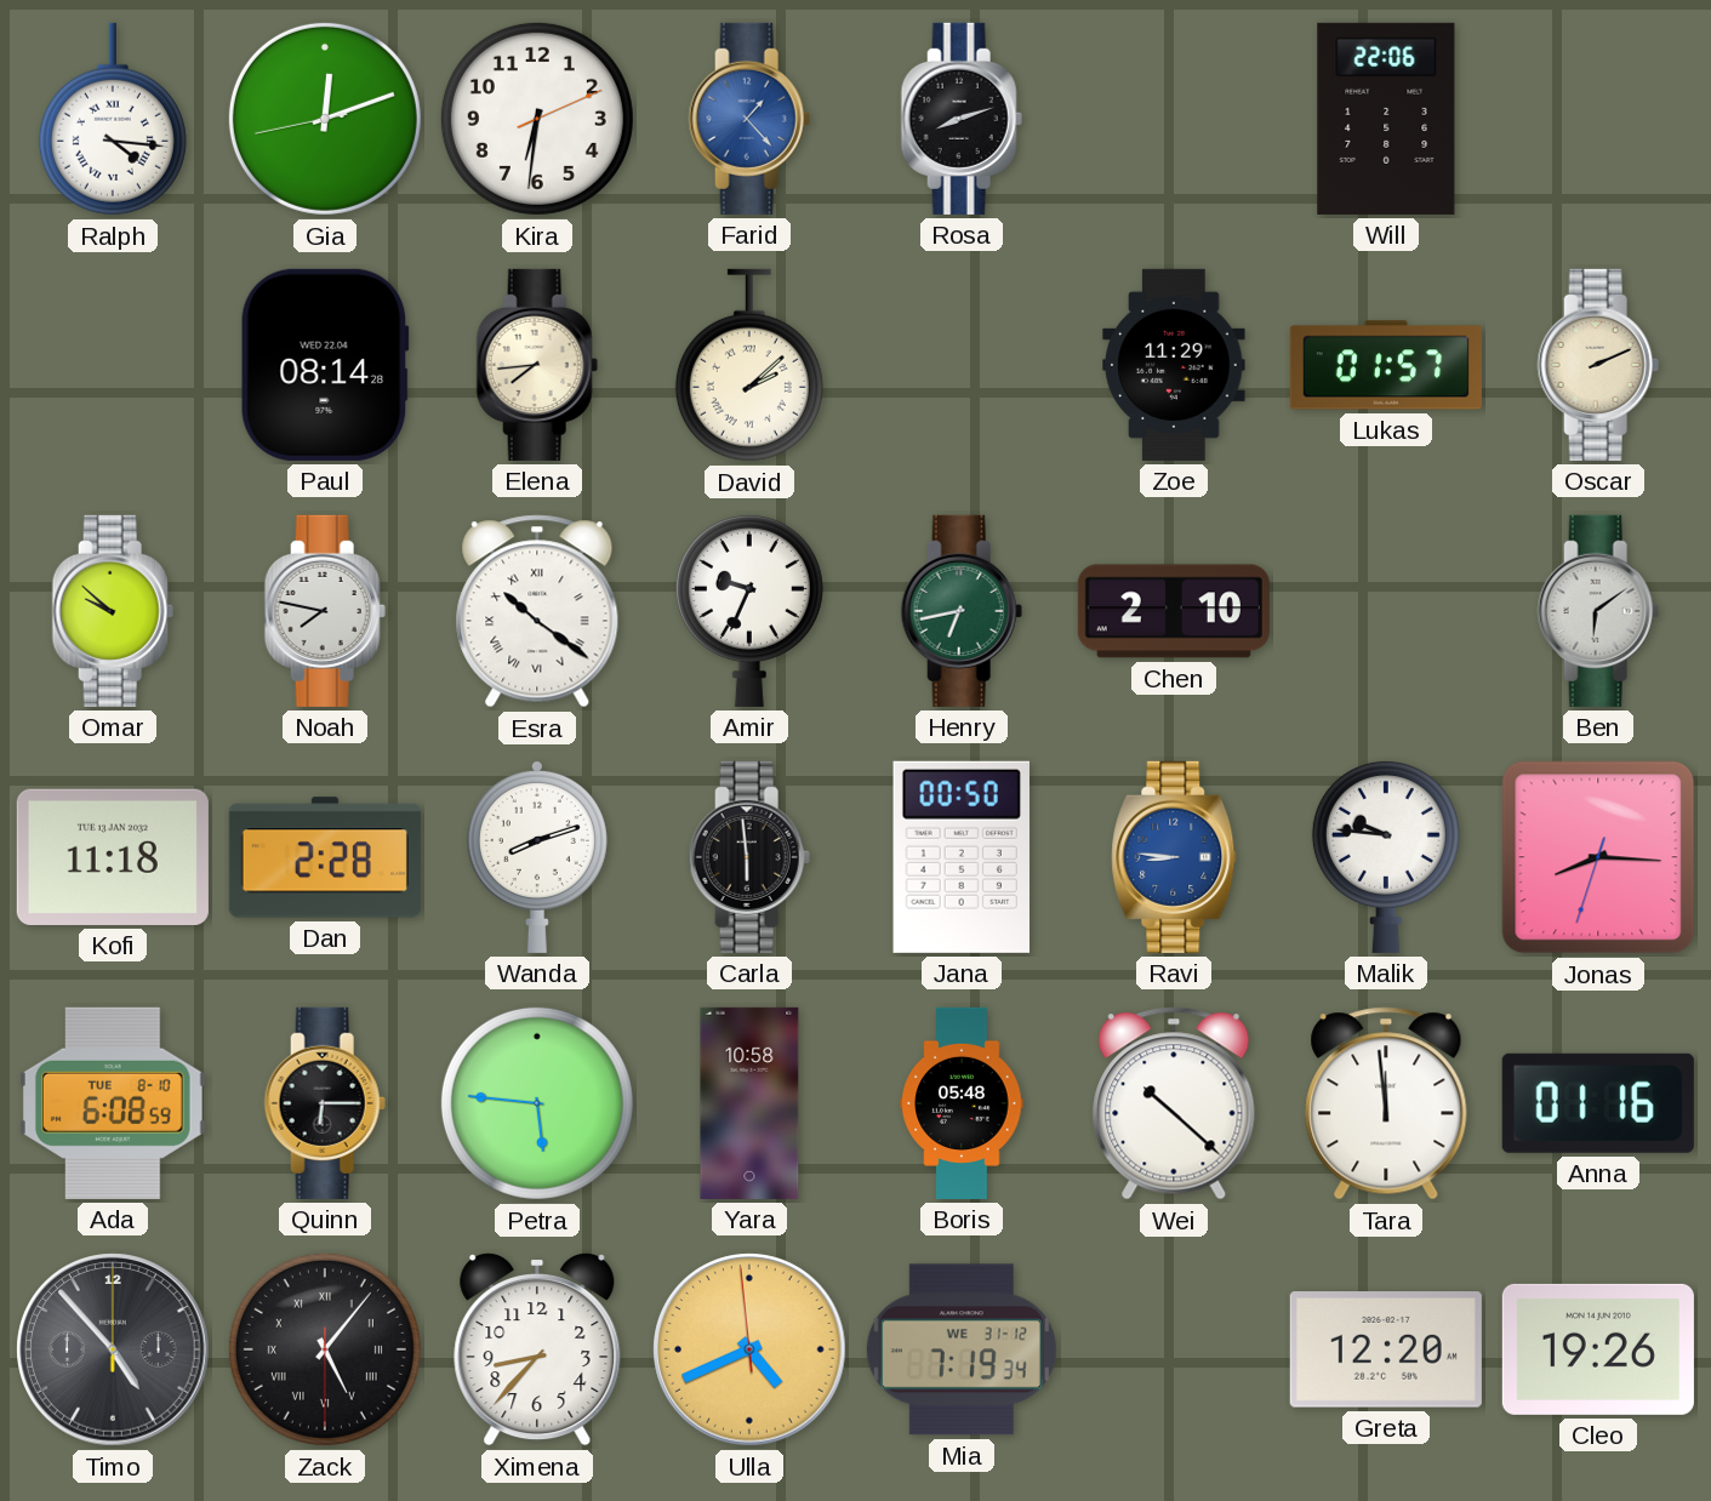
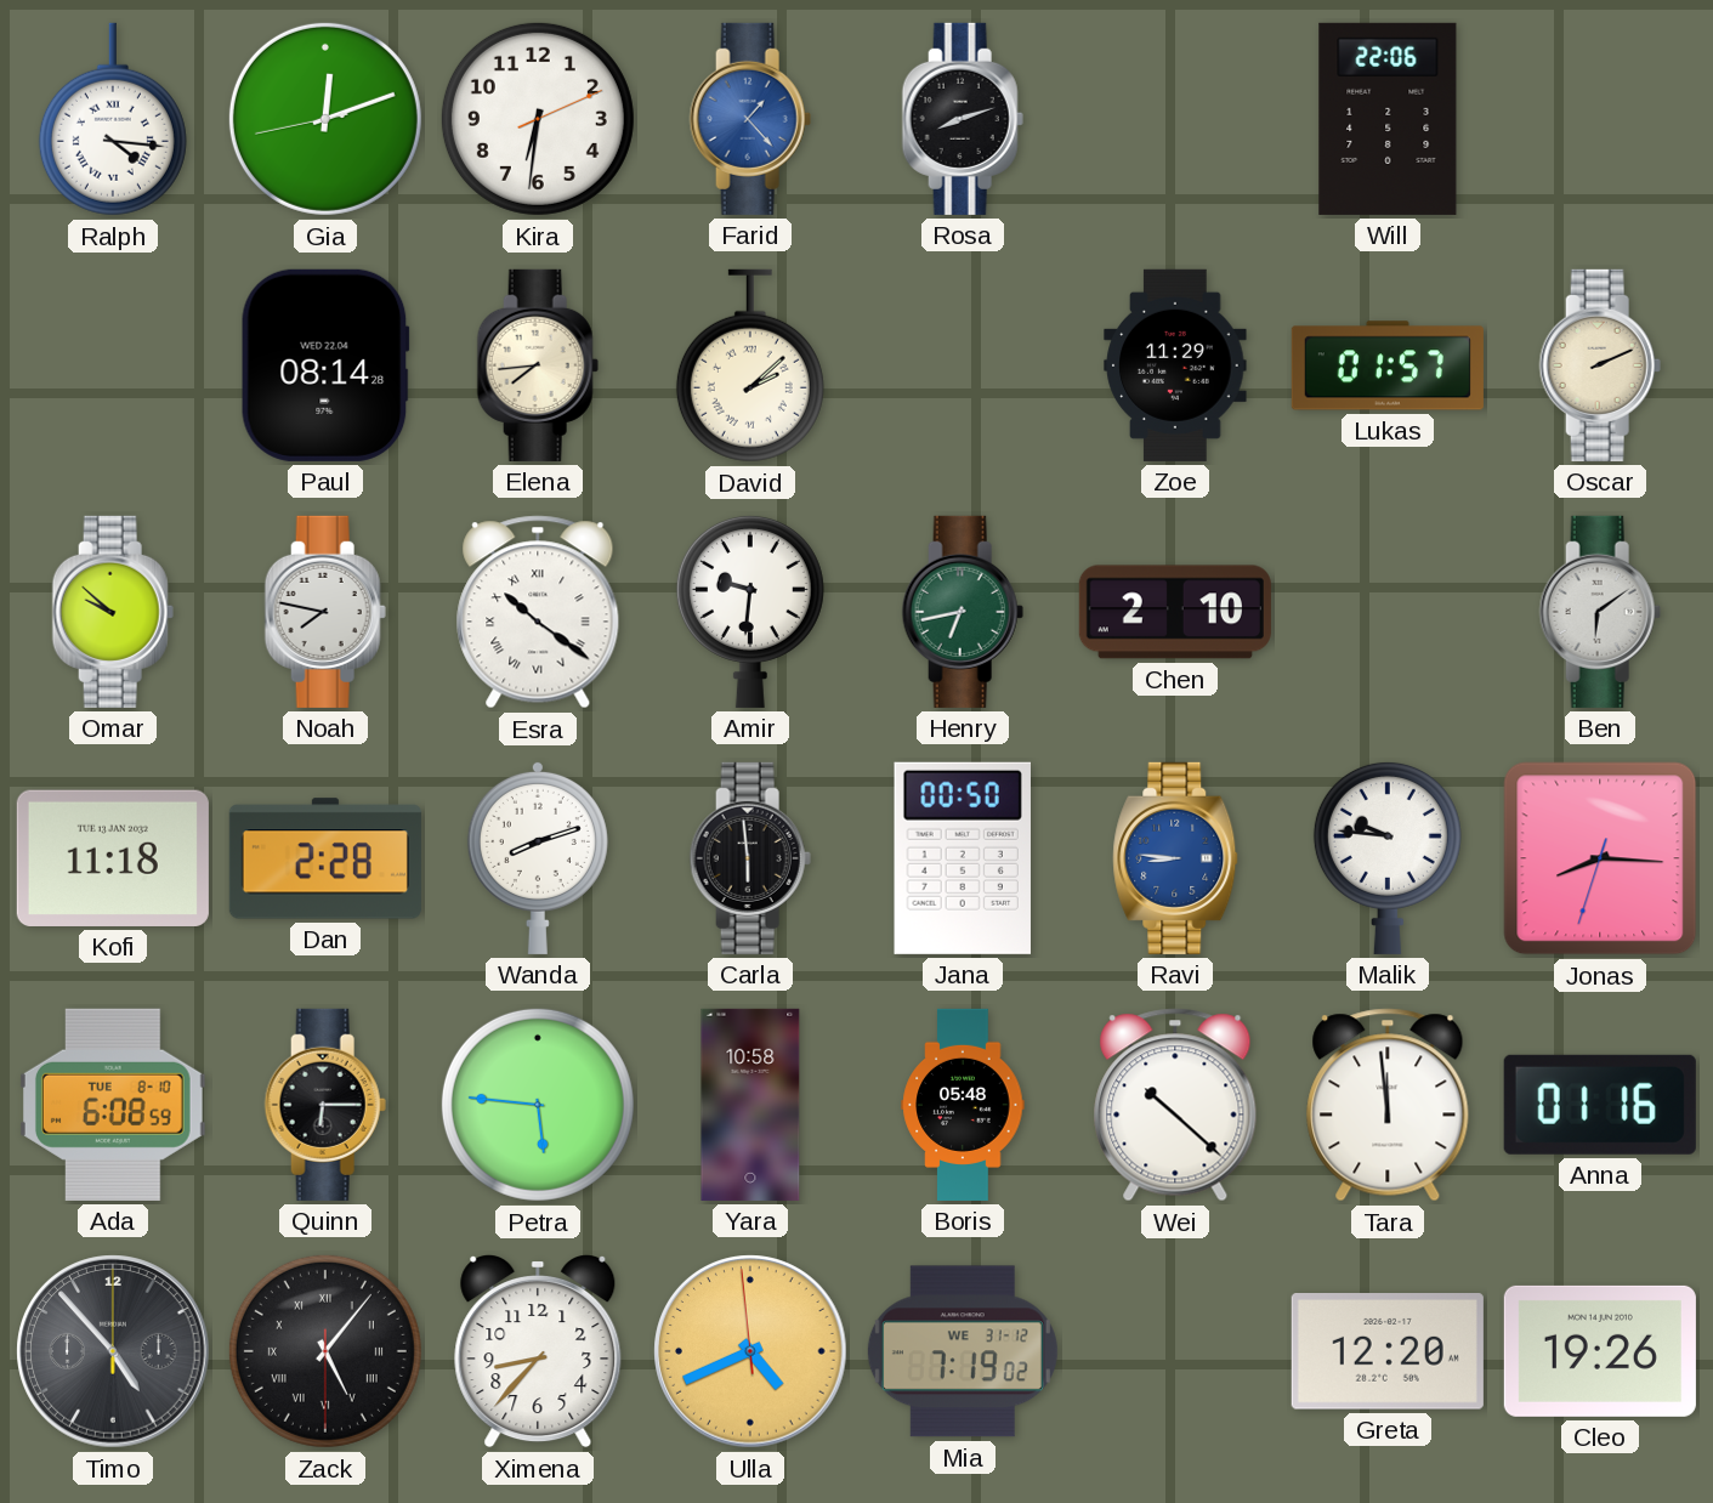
Amir: 9:34 -> 9:31 (750, 611)
Mia: 7:19:34 -> 7:19:02 (963, 1351)
